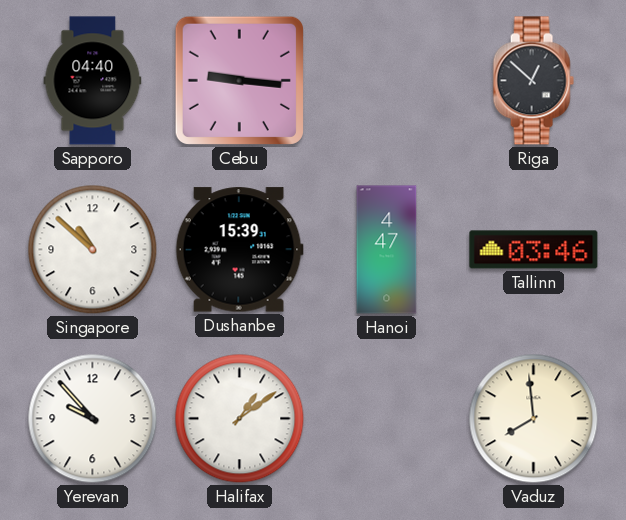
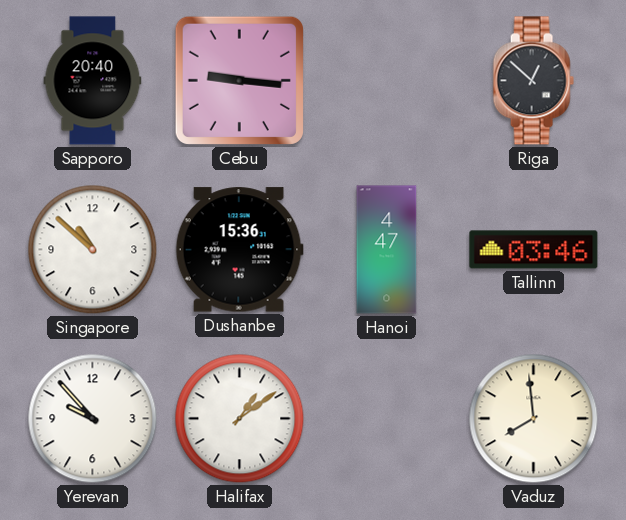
Sapporo: 04:40 -> 20:40 (93, 81)
Dushanbe: 15:39 -> 15:36 (239, 250)
